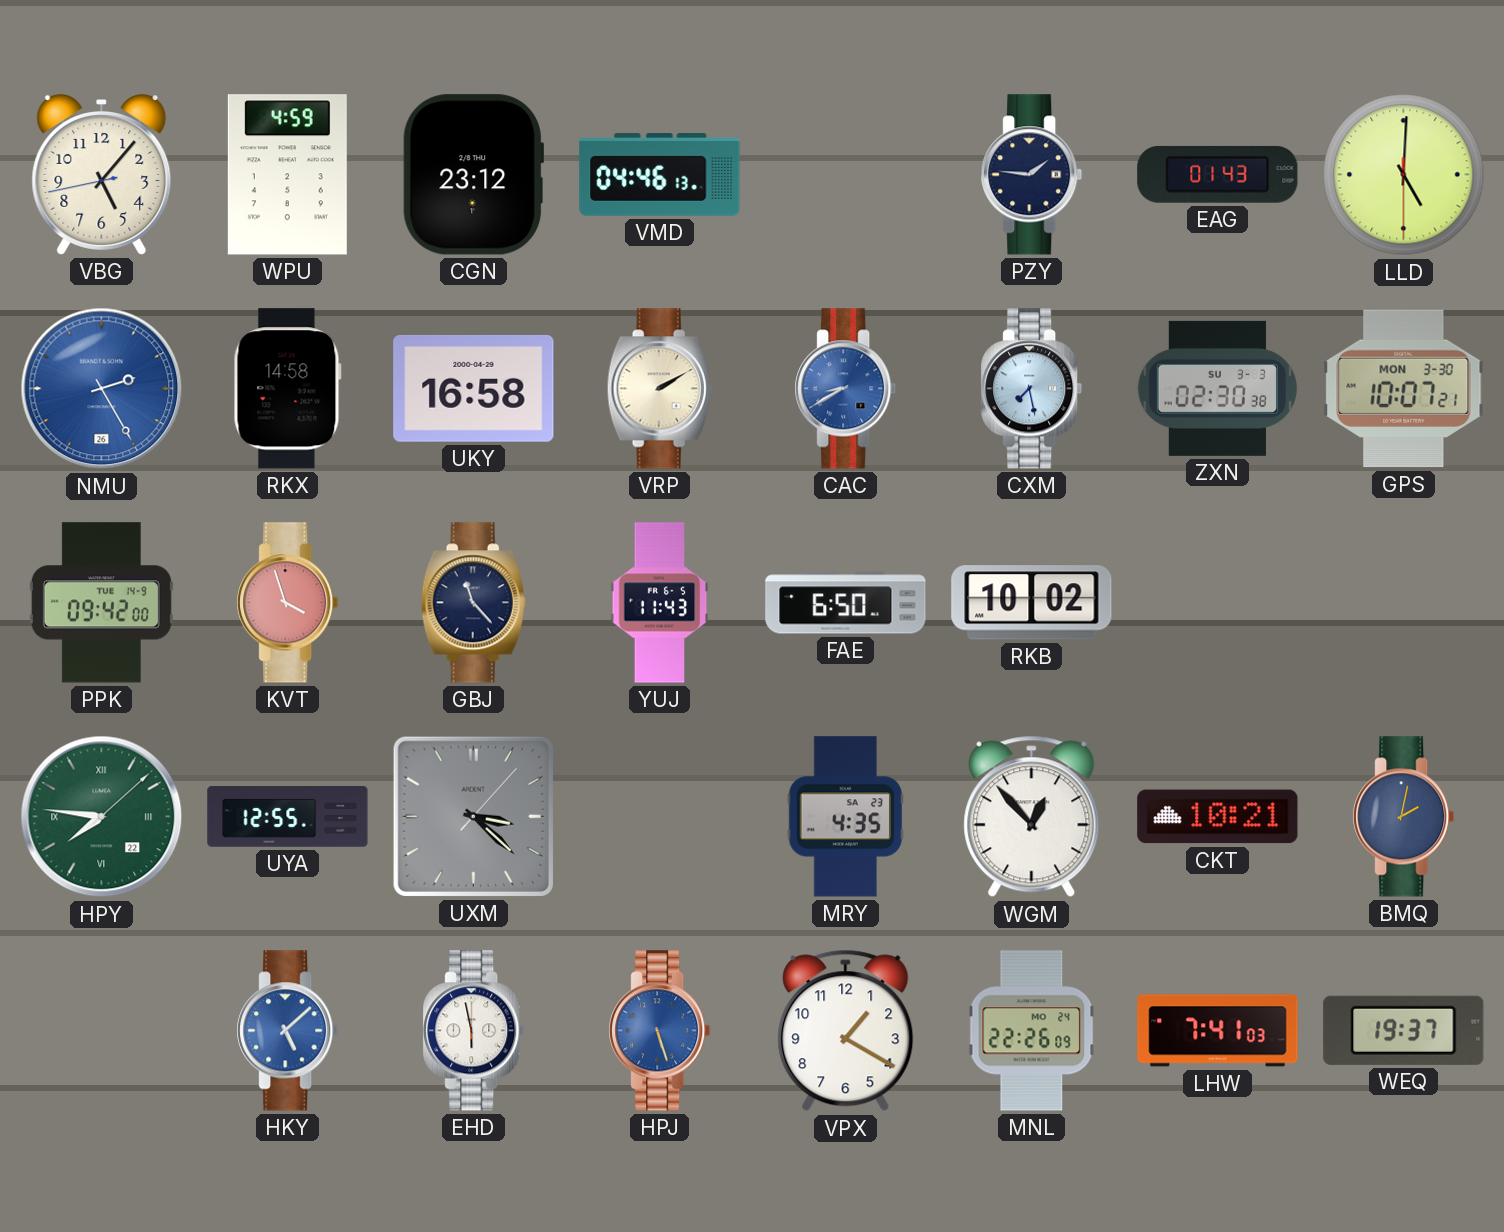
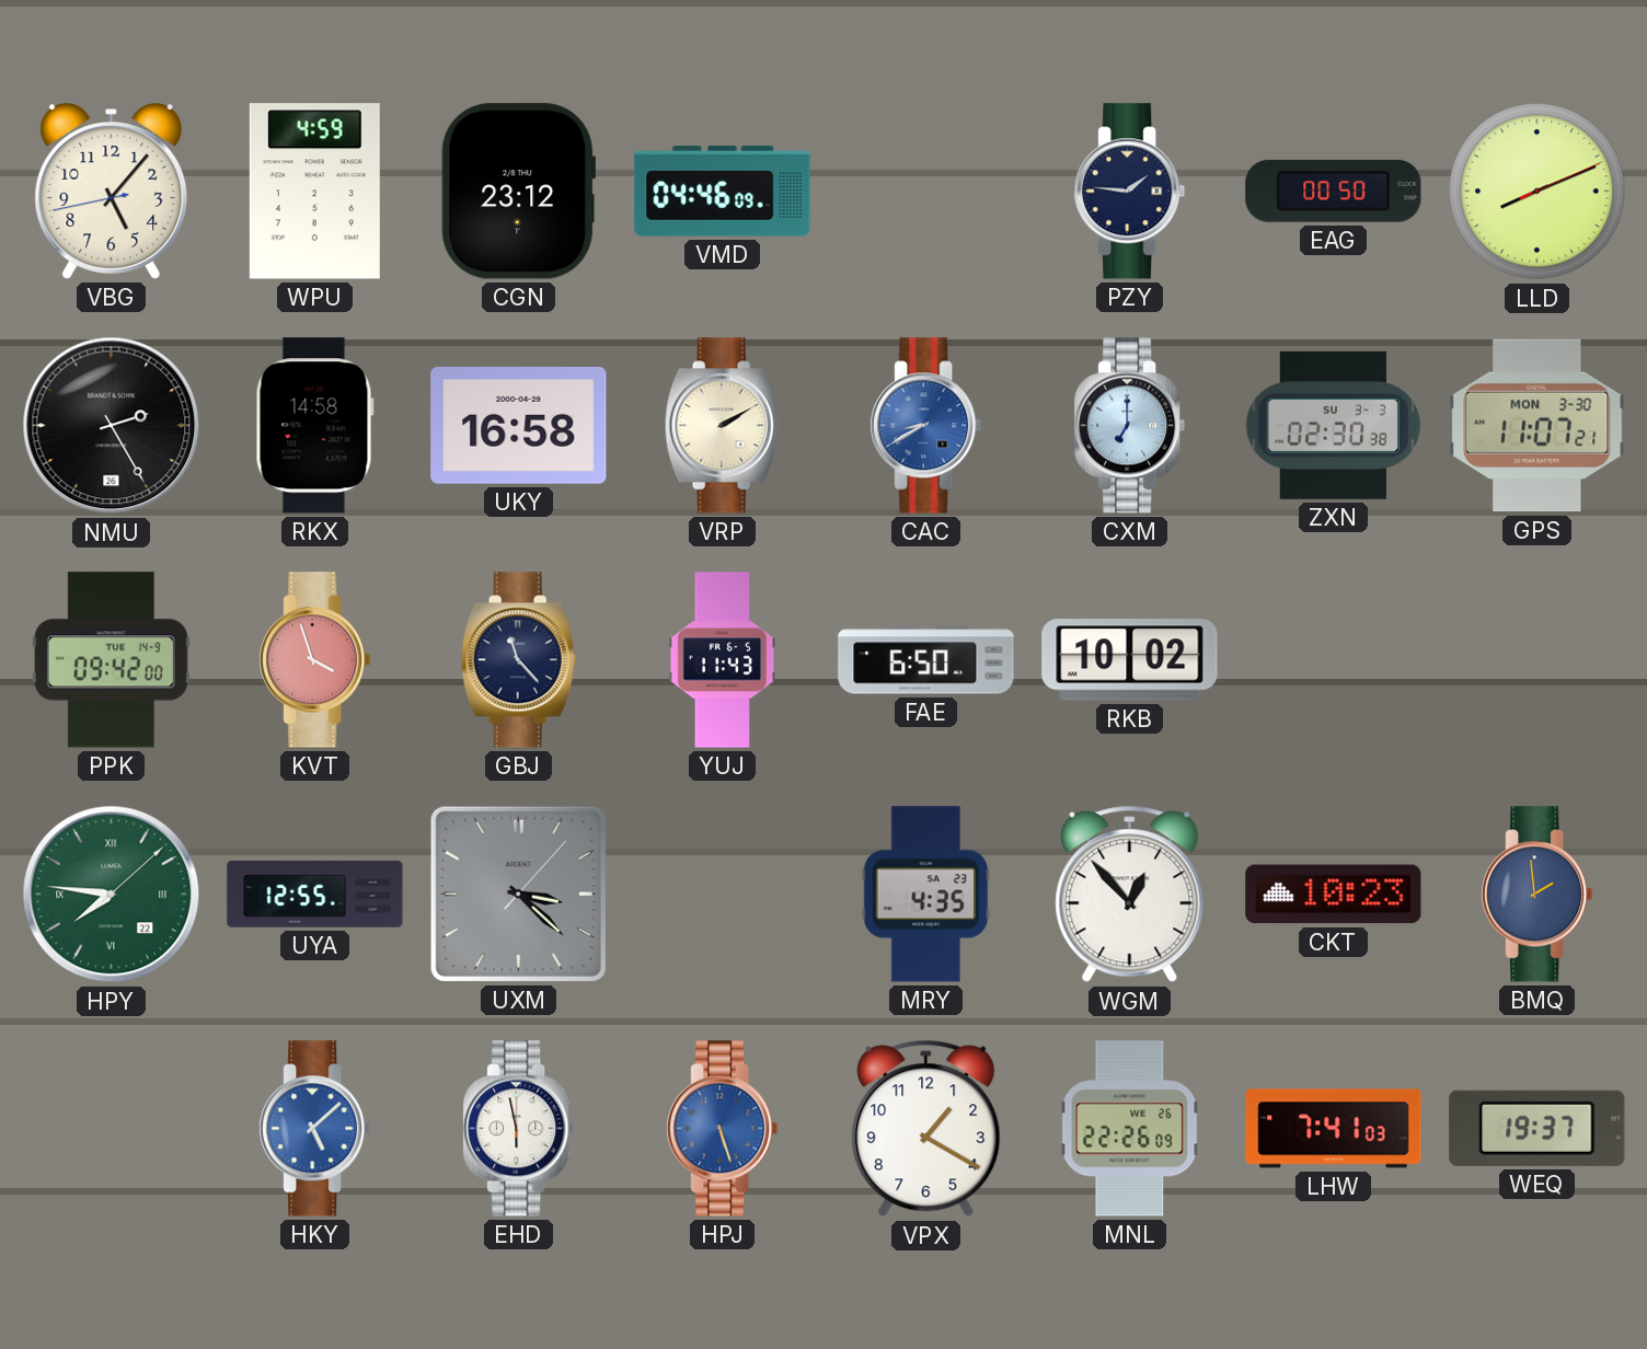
VMD: 04:46:13 -> 04:46:09 (723, 192)
EAG: 01:43 -> 00:50 (1334, 191)
LLD: 5:00 -> 8:11 (1537, 192)
NMU dial: blue -> black (112, 426)
CXM: 7:28 -> 7:00 (1130, 426)
GPS: 10:07 -> 11:07 (1537, 426)
CKT: 10:21 -> 10:23 (1334, 895)
BMQ: 2:02 -> 1:59 (1537, 895)
MNL date: MO 24 -> WE 26 (1130, 1129)
